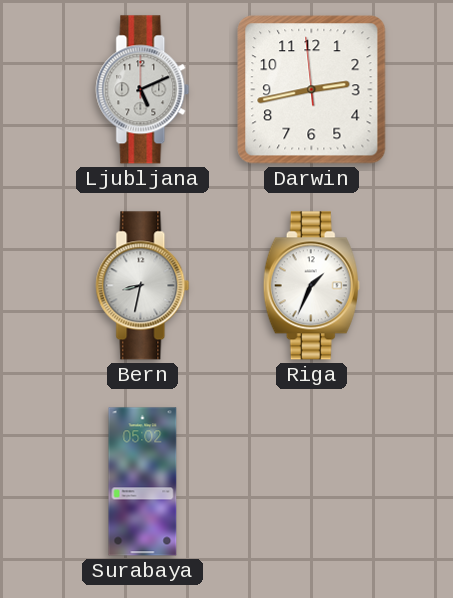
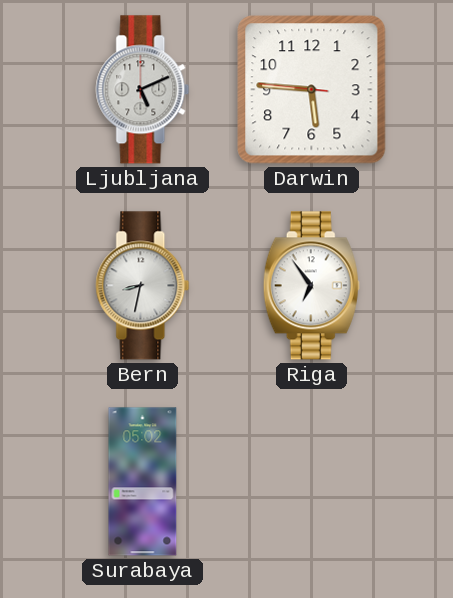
Darwin: 2:42 -> 5:45 (312, 90)
Riga: 1:34 -> 6:54 (311, 286)
